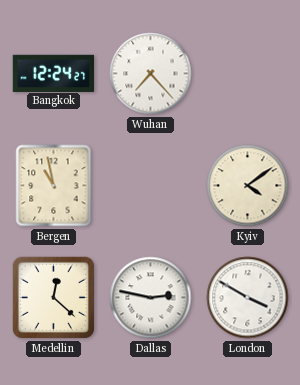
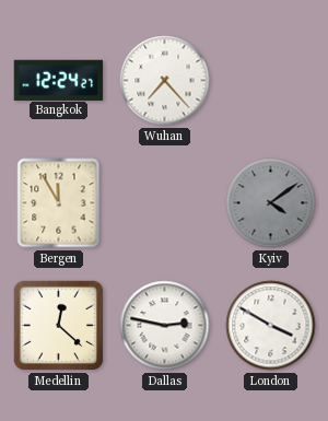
Bergen: 10:58 -> 11:55 (59, 203)
Kyiv dial: cream -> grey (271, 203)
